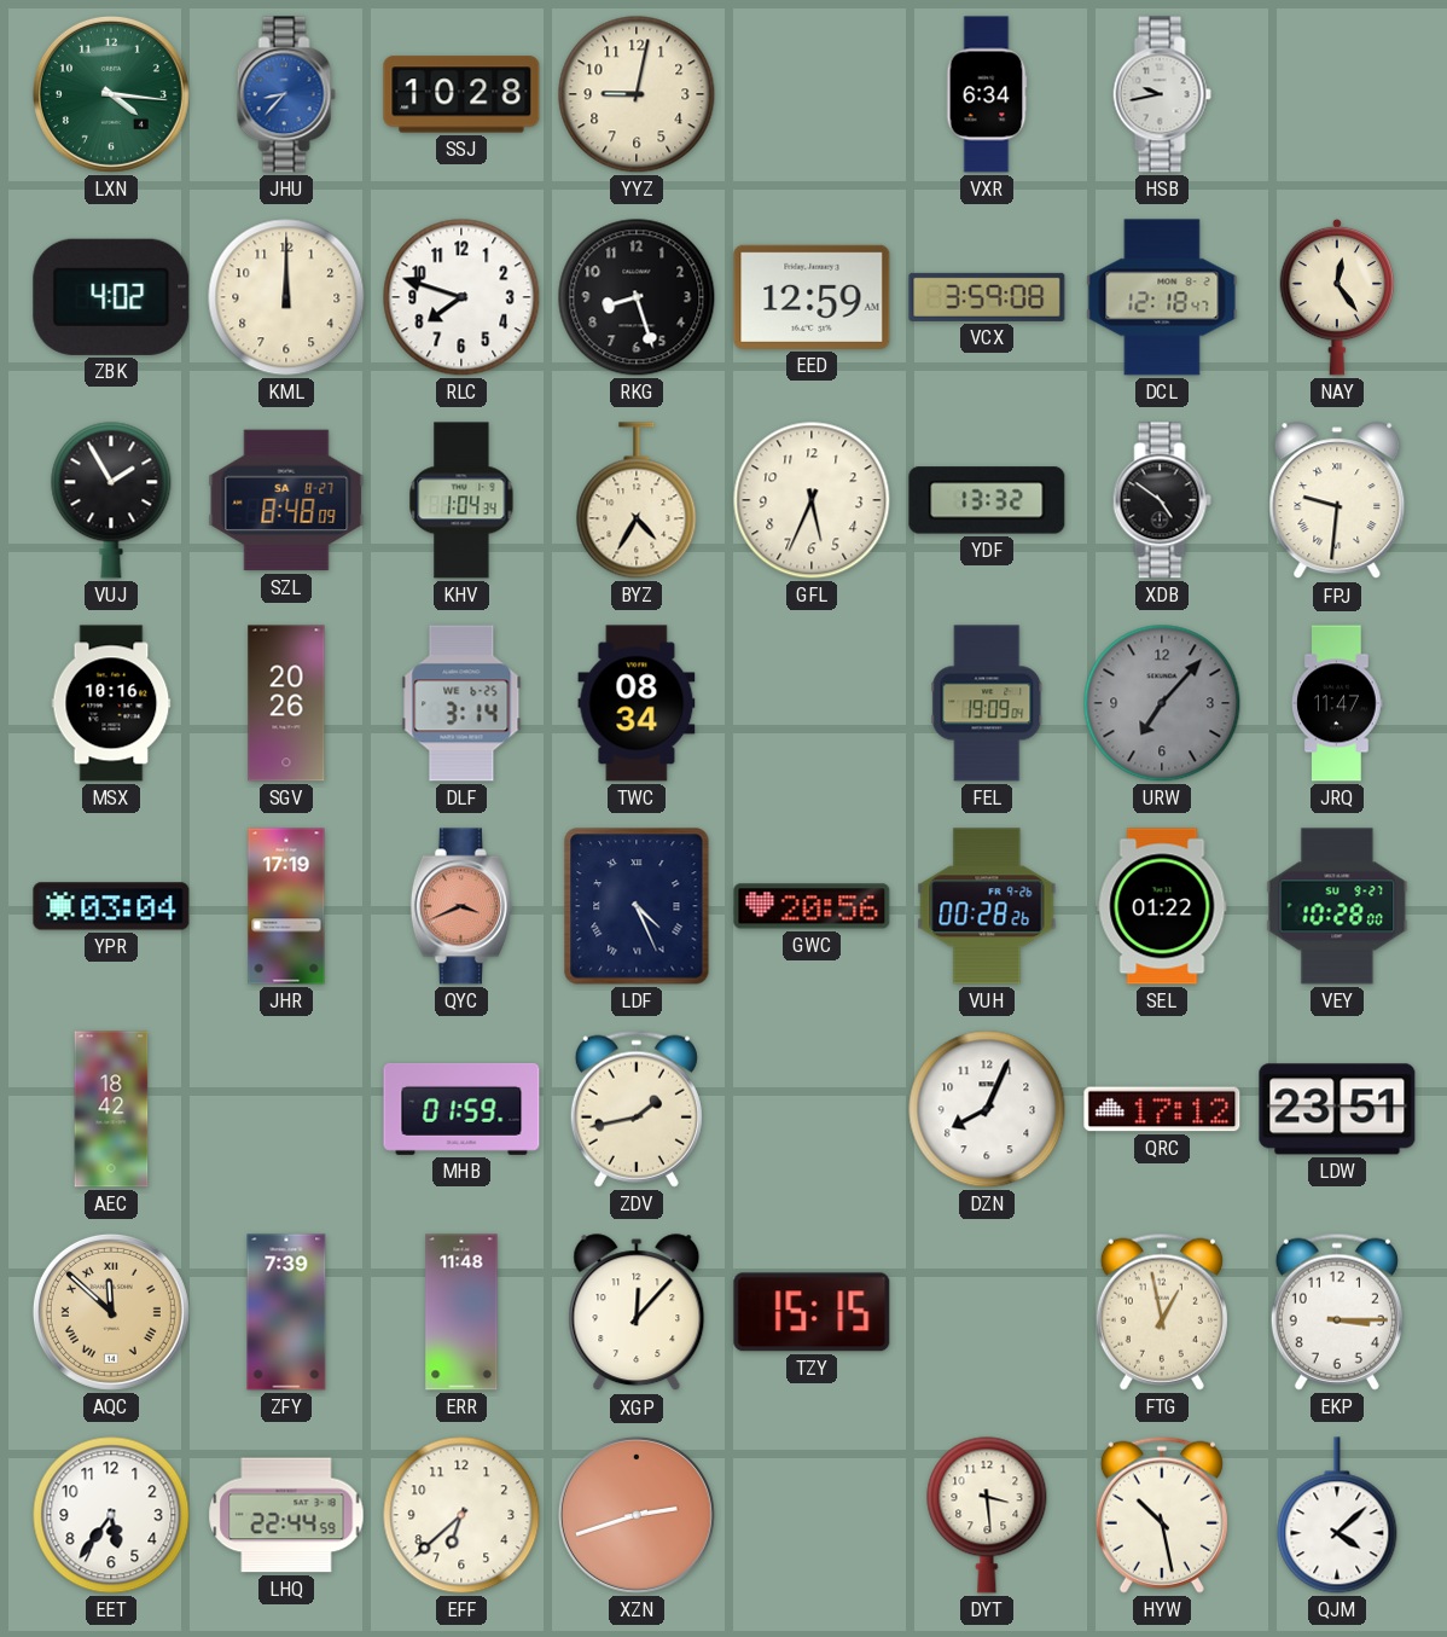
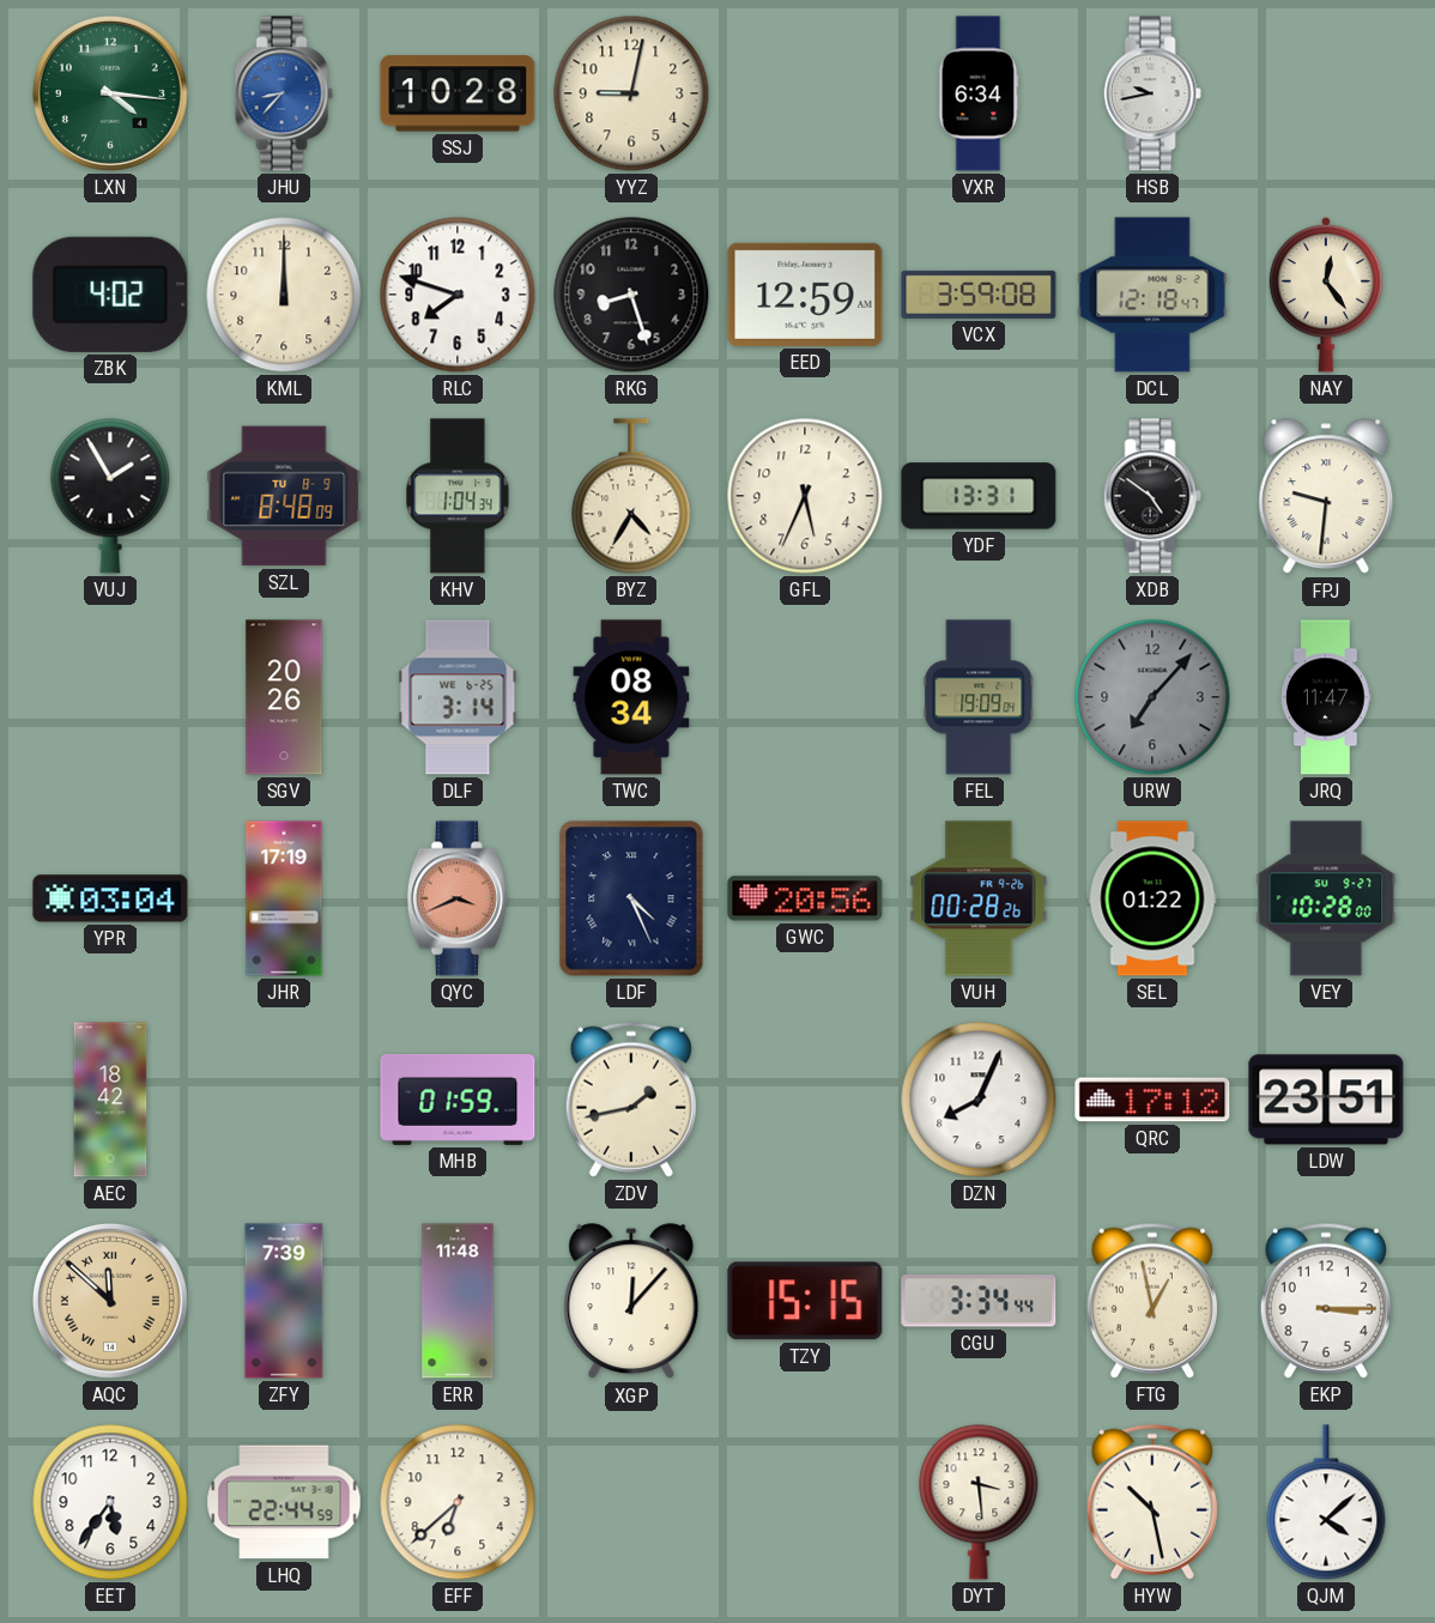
SZL date: SA 8-27 -> TU 8-9 (284, 496)
YDF: 13:32 -> 13:31 (979, 496)
MSX: 10:16 -> none (111, 703)
CGU: none -> 3:34 (979, 1301)
XZN: 2:42 -> none (637, 1515)
